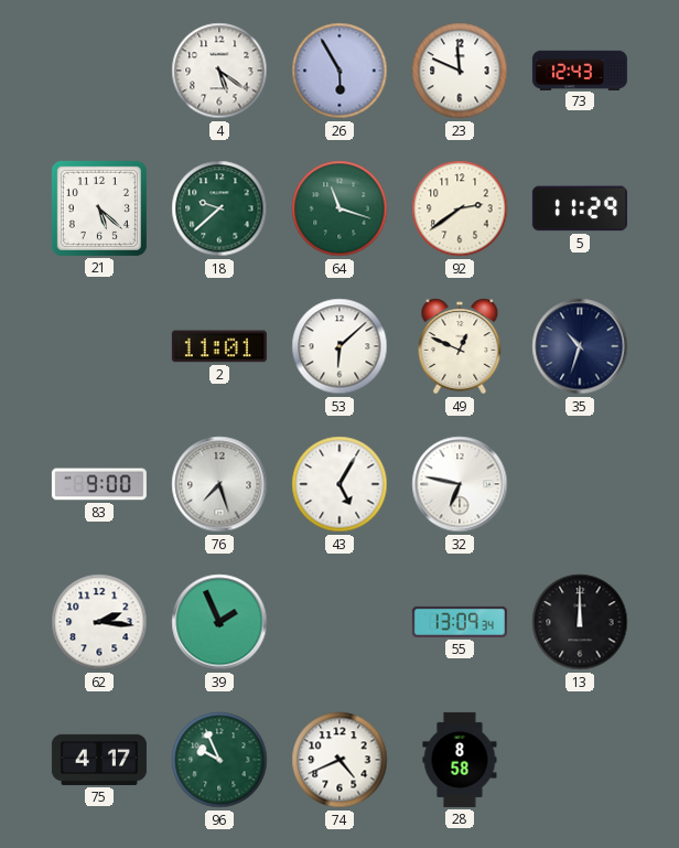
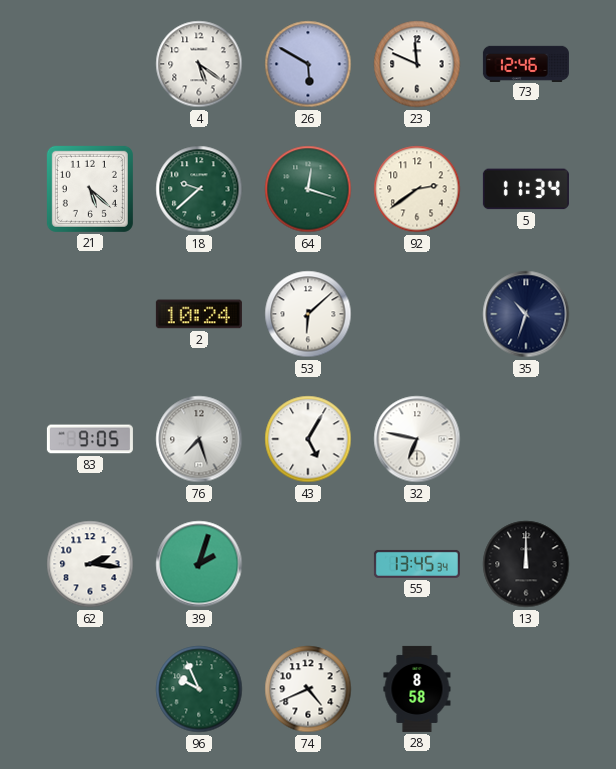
26: 5:55 -> 5:50 (308, 64)
73: 12:43 -> 12:46 (526, 63)
64: 11:18 -> 12:18 (308, 189)
5: 11:29 -> 11:34 (526, 189)
2: 11:01 -> 10:24 (199, 314)
49: 12:49 -> none (460, 346)
83: 9:00 -> 9:05 (90, 439)
39: 1:56 -> 2:03 (199, 564)
55: 13:09 -> 13:45 (417, 564)
75: 4:17 -> none (99, 760)
